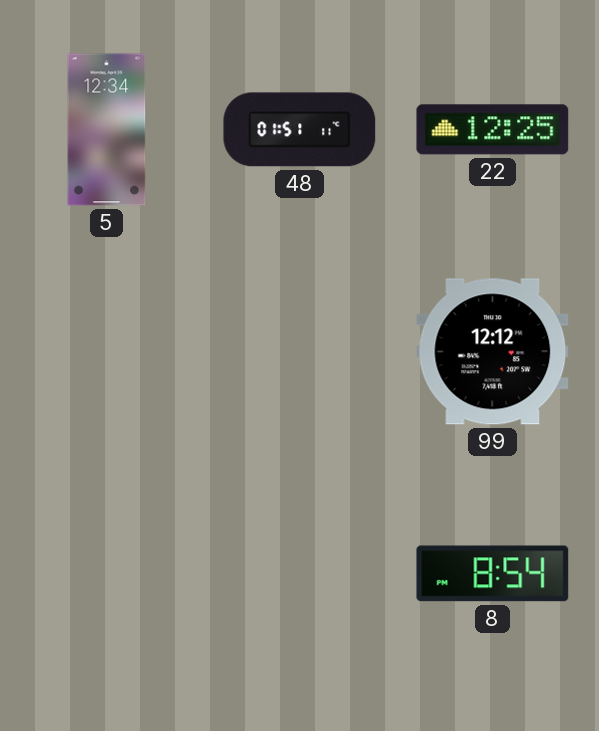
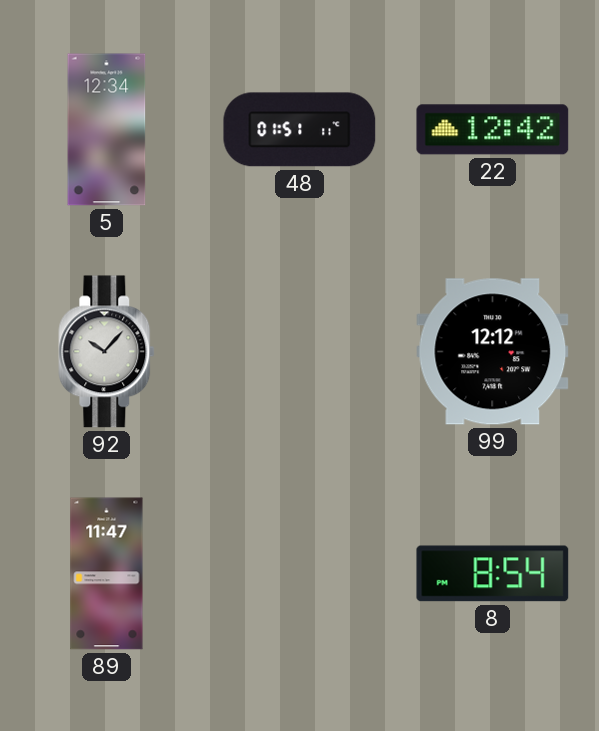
22: 12:25 -> 12:42 (493, 130)
92: none -> 10:07 (107, 352)
89: none -> 11:47 (107, 574)
